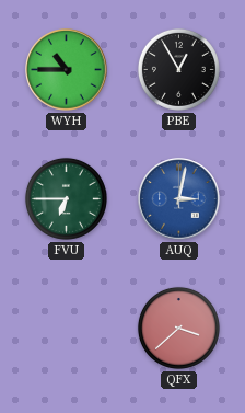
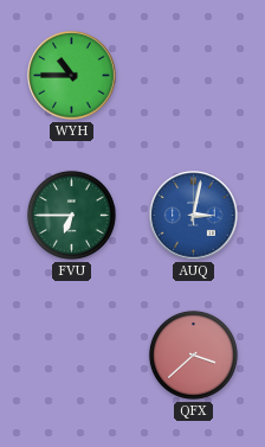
PBE: 12:55 -> none (178, 69)
